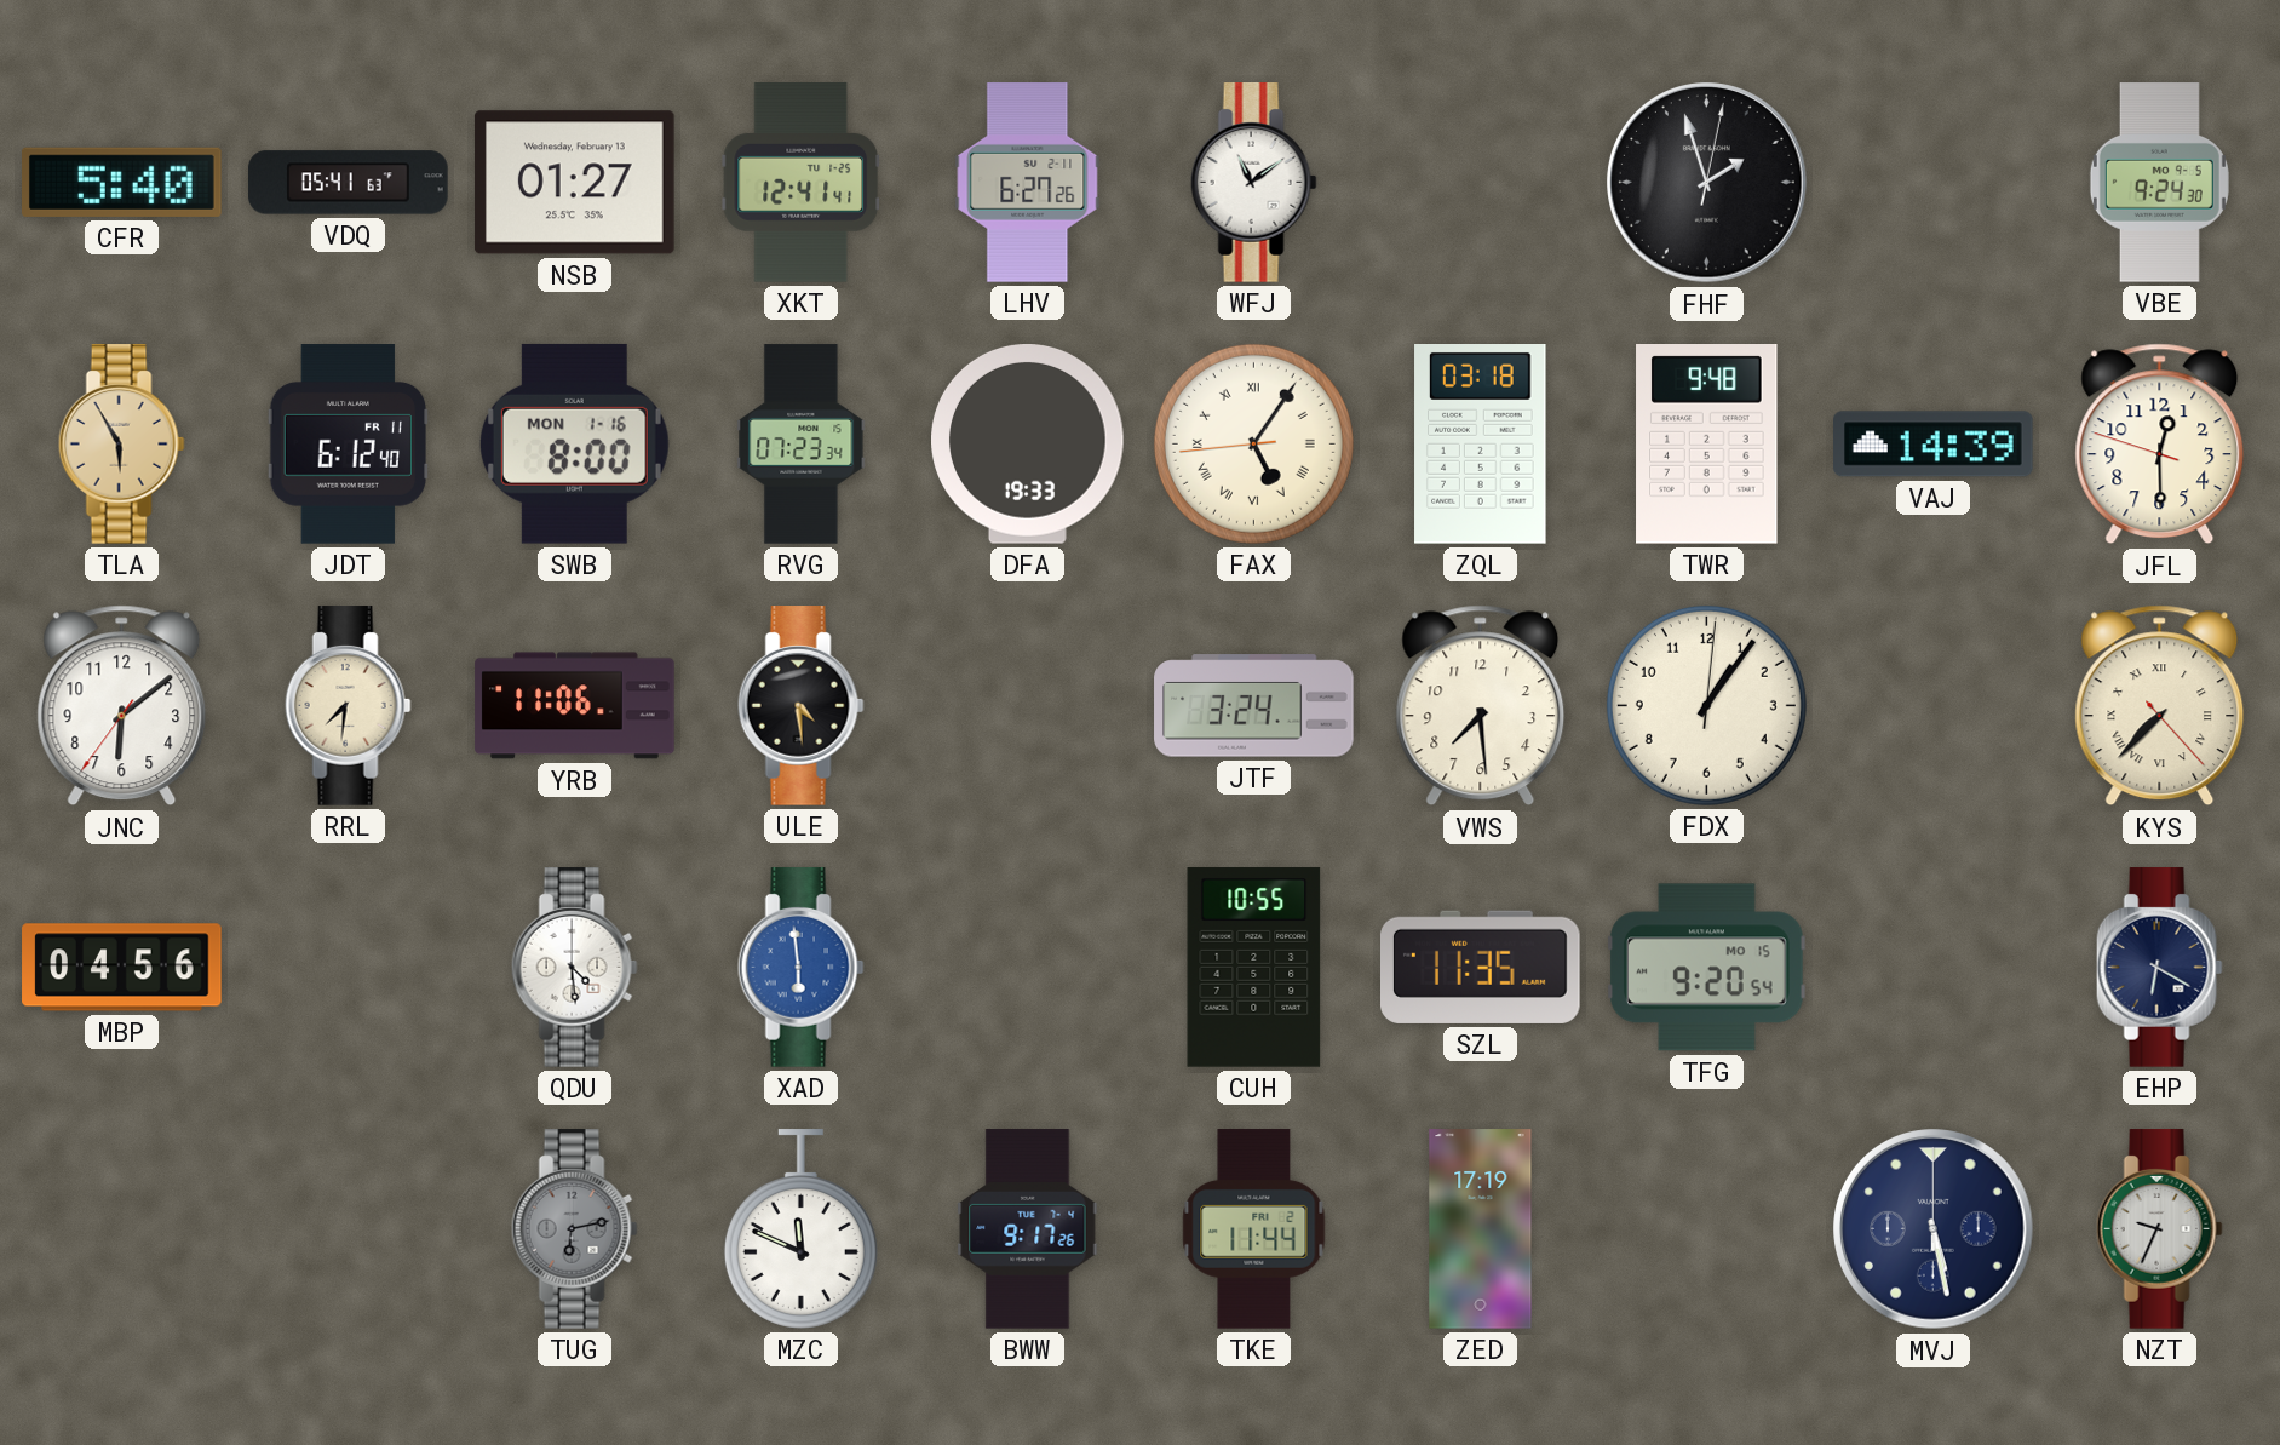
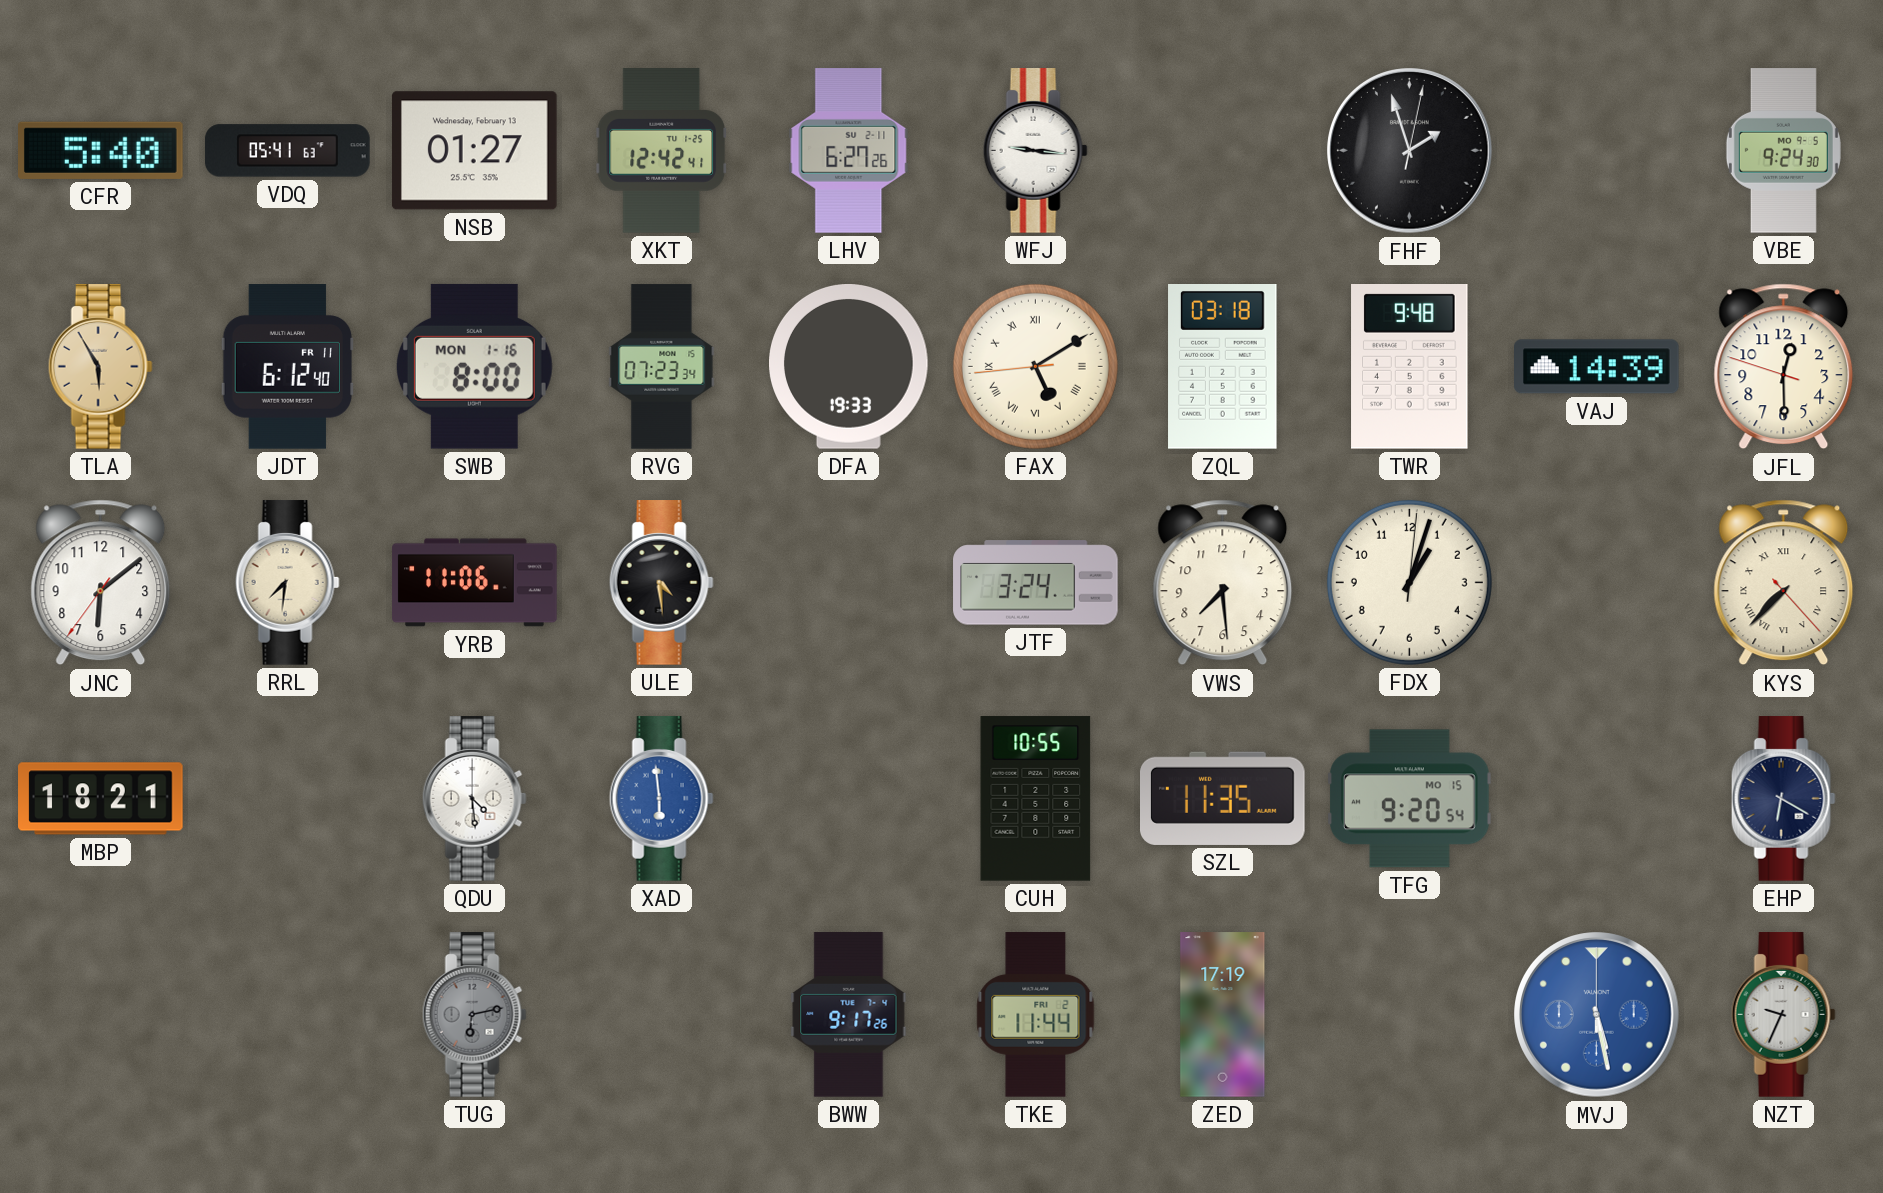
XKT: 12:41 -> 12:42 (662, 151)
WFJ: 11:09 -> 9:16 (1035, 151)
FAX: 5:05 -> 5:09 (1035, 366)
FDX: 1:06 -> 1:03 (1409, 582)
MBP: 04:56 -> 18:21 (101, 799)
MZC: 11:49 -> none (800, 1229)
MVJ dial: navy -> blue (1597, 1015)
